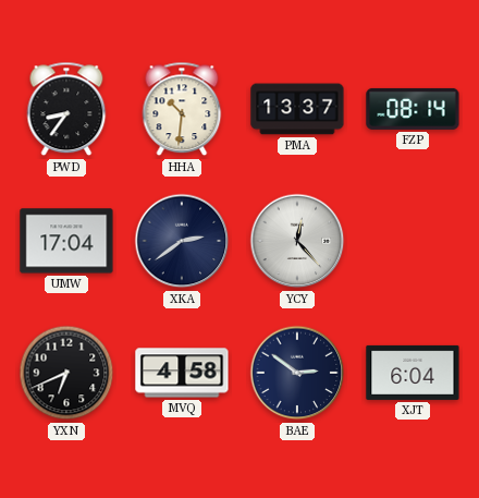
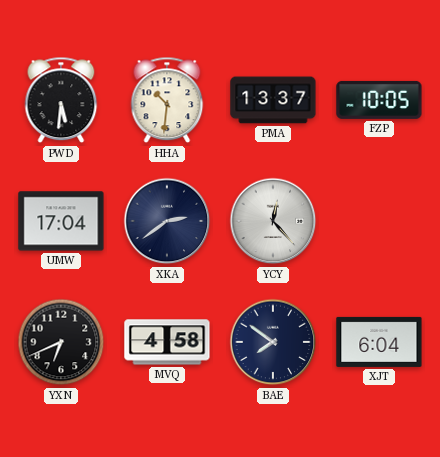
PWD: 8:36 -> 5:31 (61, 100)
FZP: 08:14 -> 10:05 (379, 100)
BAE: 2:51 -> 7:51 (273, 342)
